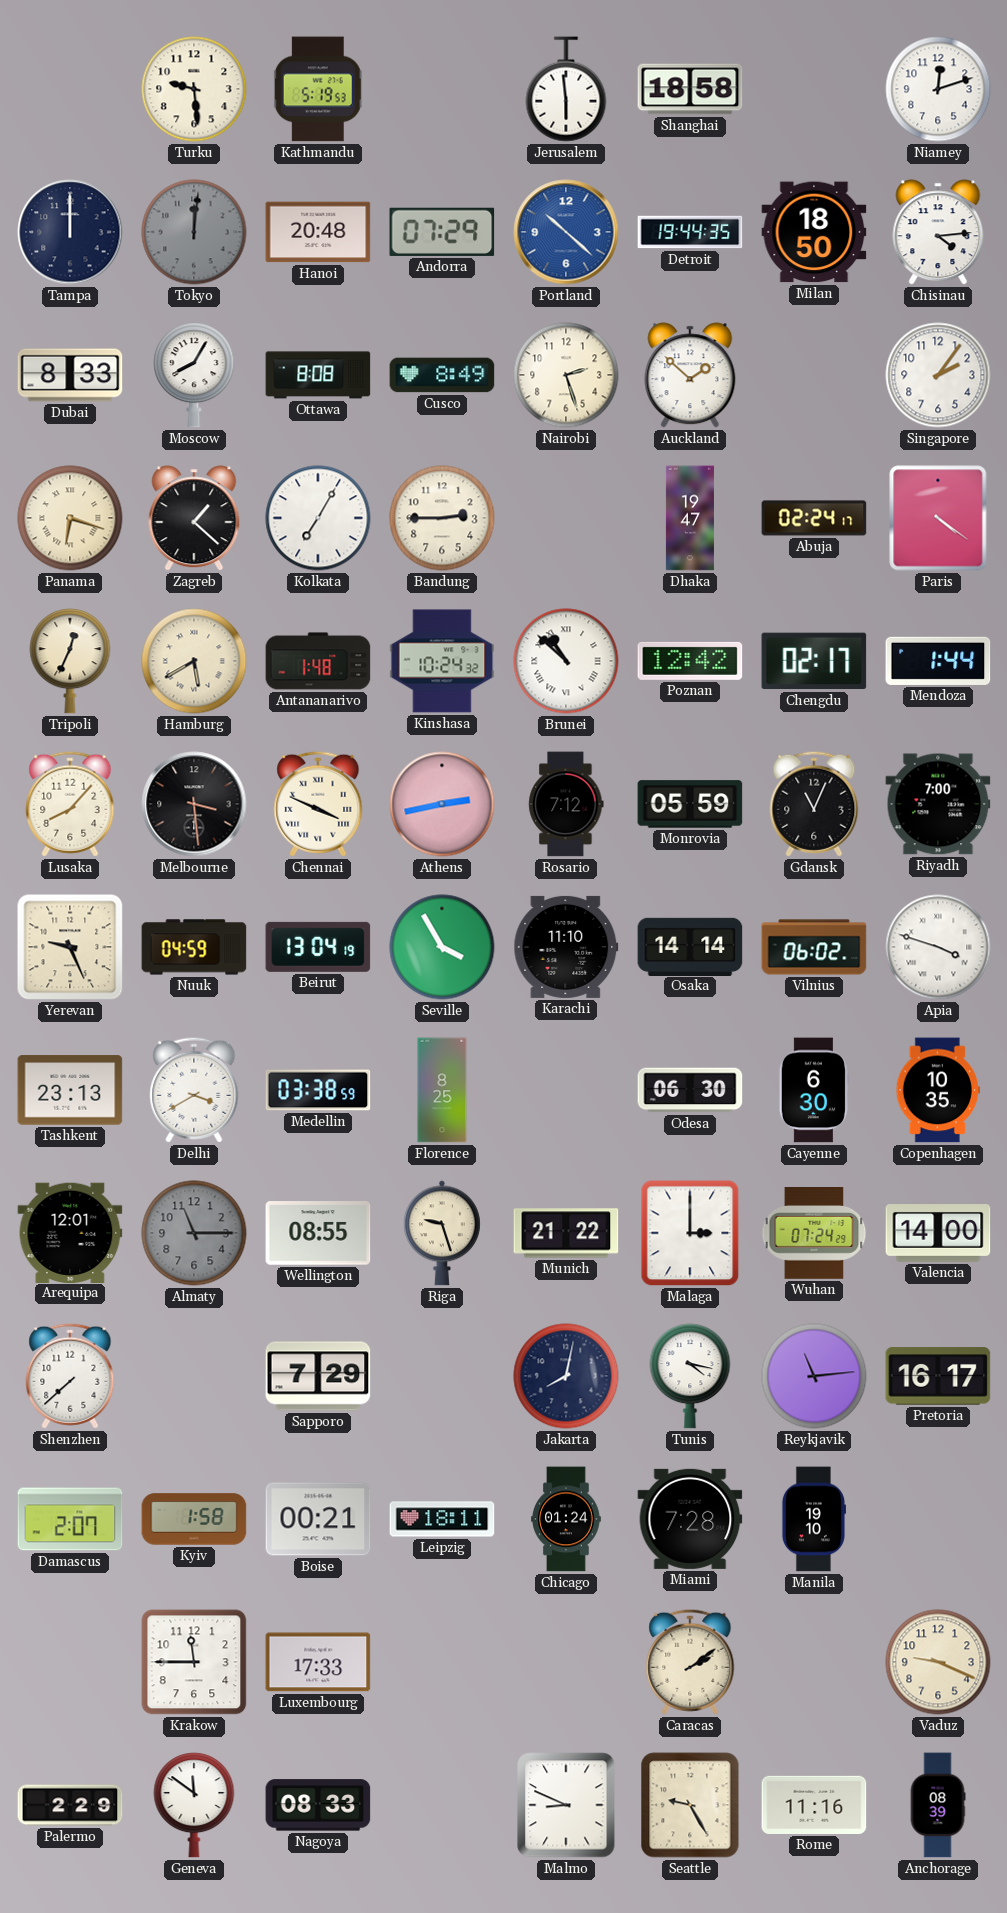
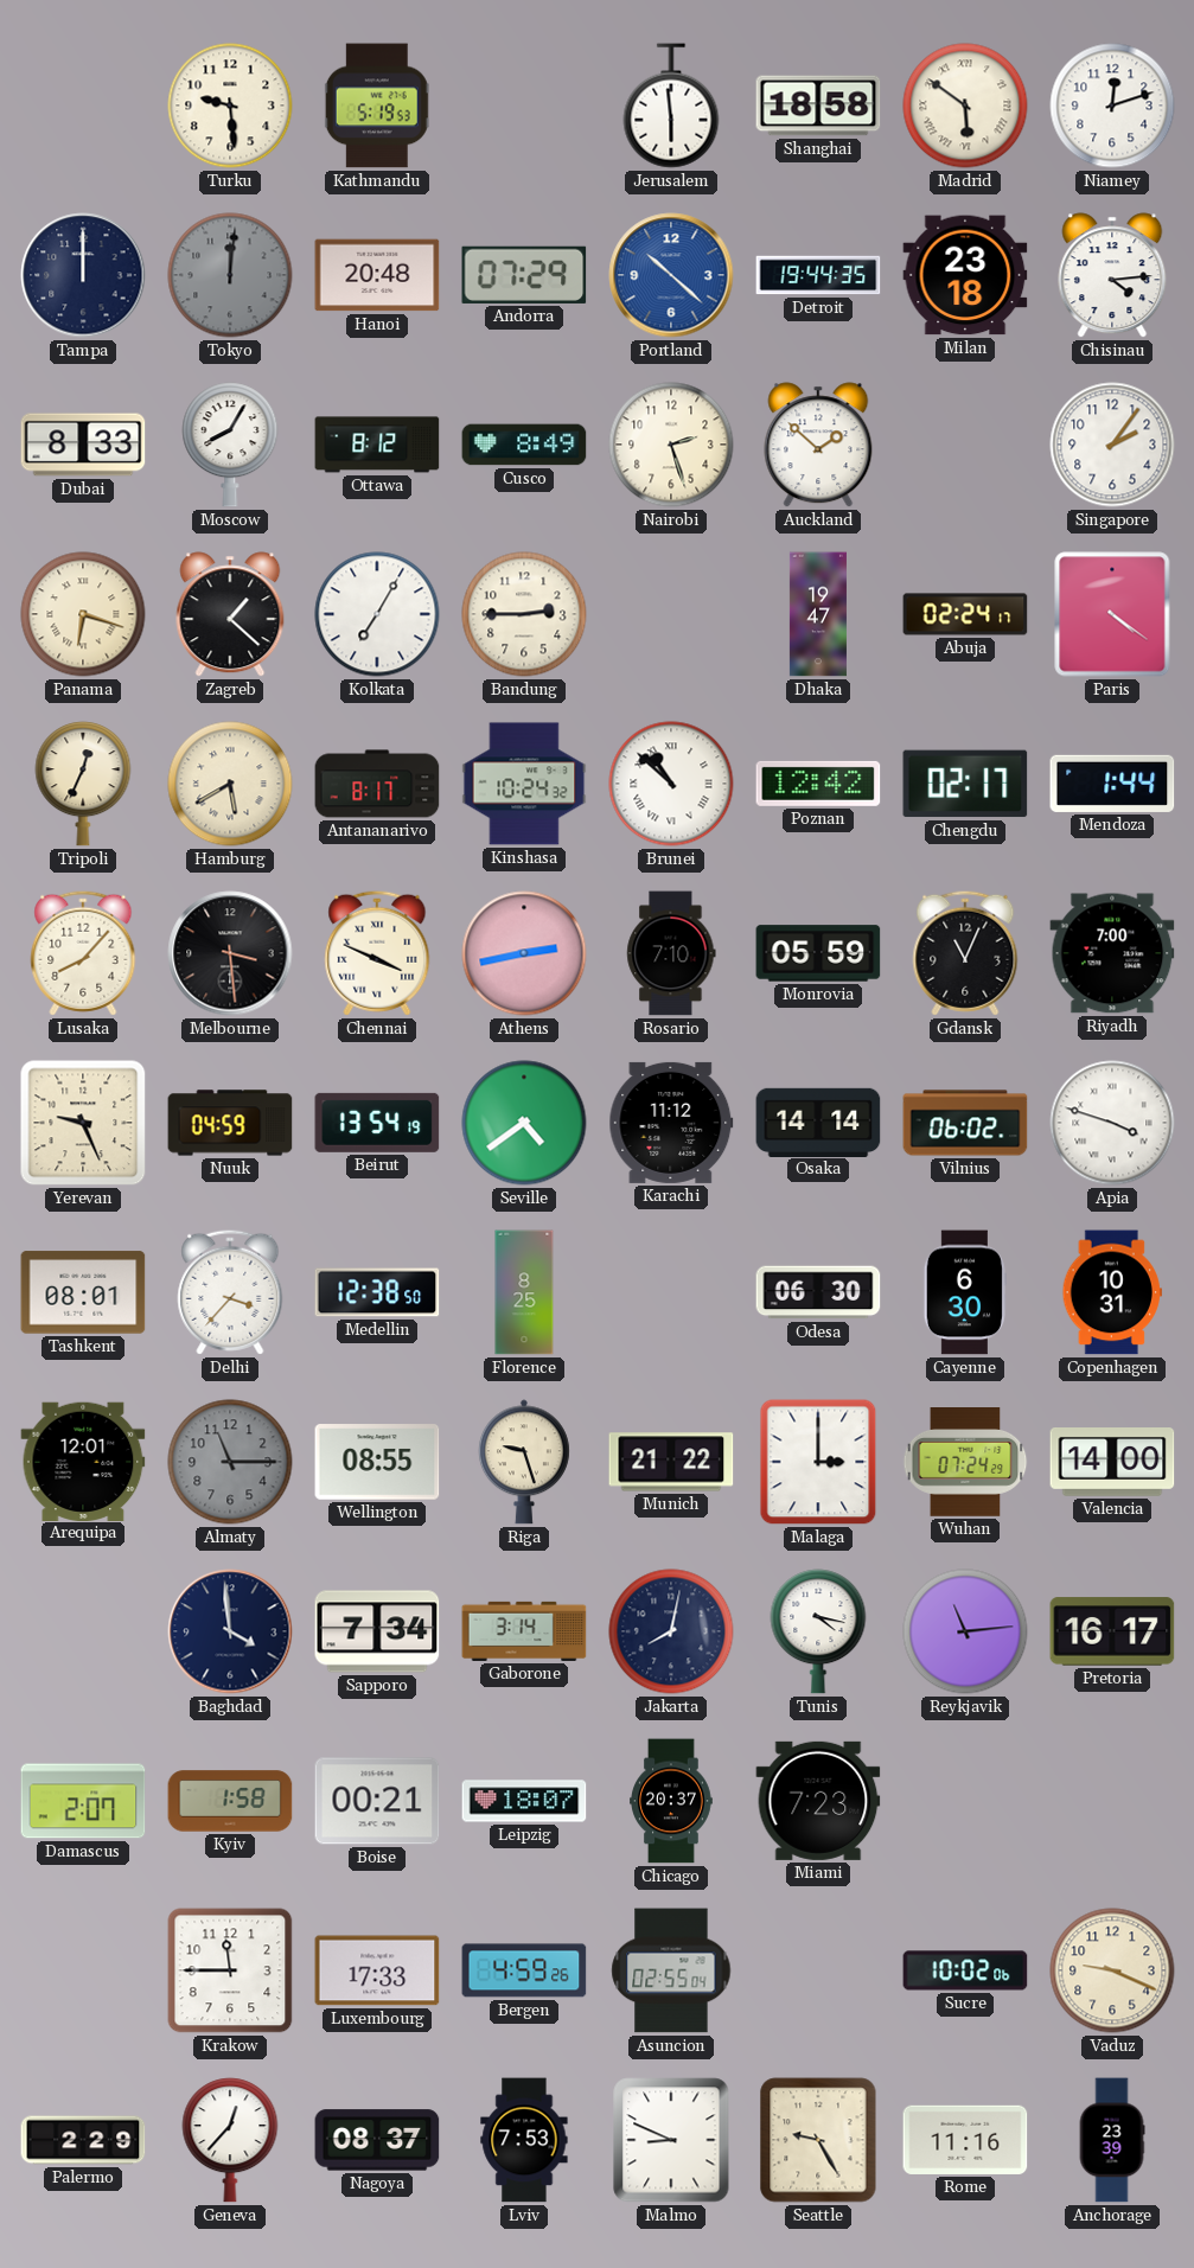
Madrid: none -> 5:51 (965, 106)
Milan: 18:50 -> 23:18 (965, 275)
Ottawa: 8:08 -> 8:12 (377, 445)
Antananarivo: 1:48 -> 8:17 (377, 784)
Rosario: 7:12 -> 7:10 (671, 953)
Beirut: 13:04 -> 13:54 (377, 1123)
Seville: 3:55 -> 4:39 (524, 1123)
Karachi: 11:10 -> 11:12 (671, 1123)
Tashkent: 23:13 -> 08:01 (83, 1292)
Delhi: 3:40 -> 3:37 (230, 1292)
Medellin: 03:38 -> 12:38 (377, 1292)
Copenhagen: 10:35 -> 10:31 (1112, 1292)
Shenzhen: 7:38 -> none (70, 1376)
Baghdad: none -> 3:59 (230, 1631)
Sapporo: 7:29 -> 7:34 (377, 1631)
Gaborone: none -> 3:14 (524, 1631)
Leipzig: 18:11 -> 18:07 (524, 1801)
Chicago: 01:24 -> 20:37 (672, 1801)
Miami: 7:28 -> 7:23 (818, 1801)
Manila: 19:10 -> none (813, 1519)
Bergen: none -> 4:59 (524, 1970)
Asuncion: none -> 02:55 (671, 1970)
Caracas: 2:09 -> none (690, 1662)
Sucre: none -> 10:02 (965, 1970)
Geneva: 11:51 -> 12:37 (230, 2140)
Nagoya: 08:33 -> 08:37 (377, 2140)
Lviv: none -> 7:53 (524, 2140)
Anchorage: 08:39 -> 23:39 (1112, 2140)
